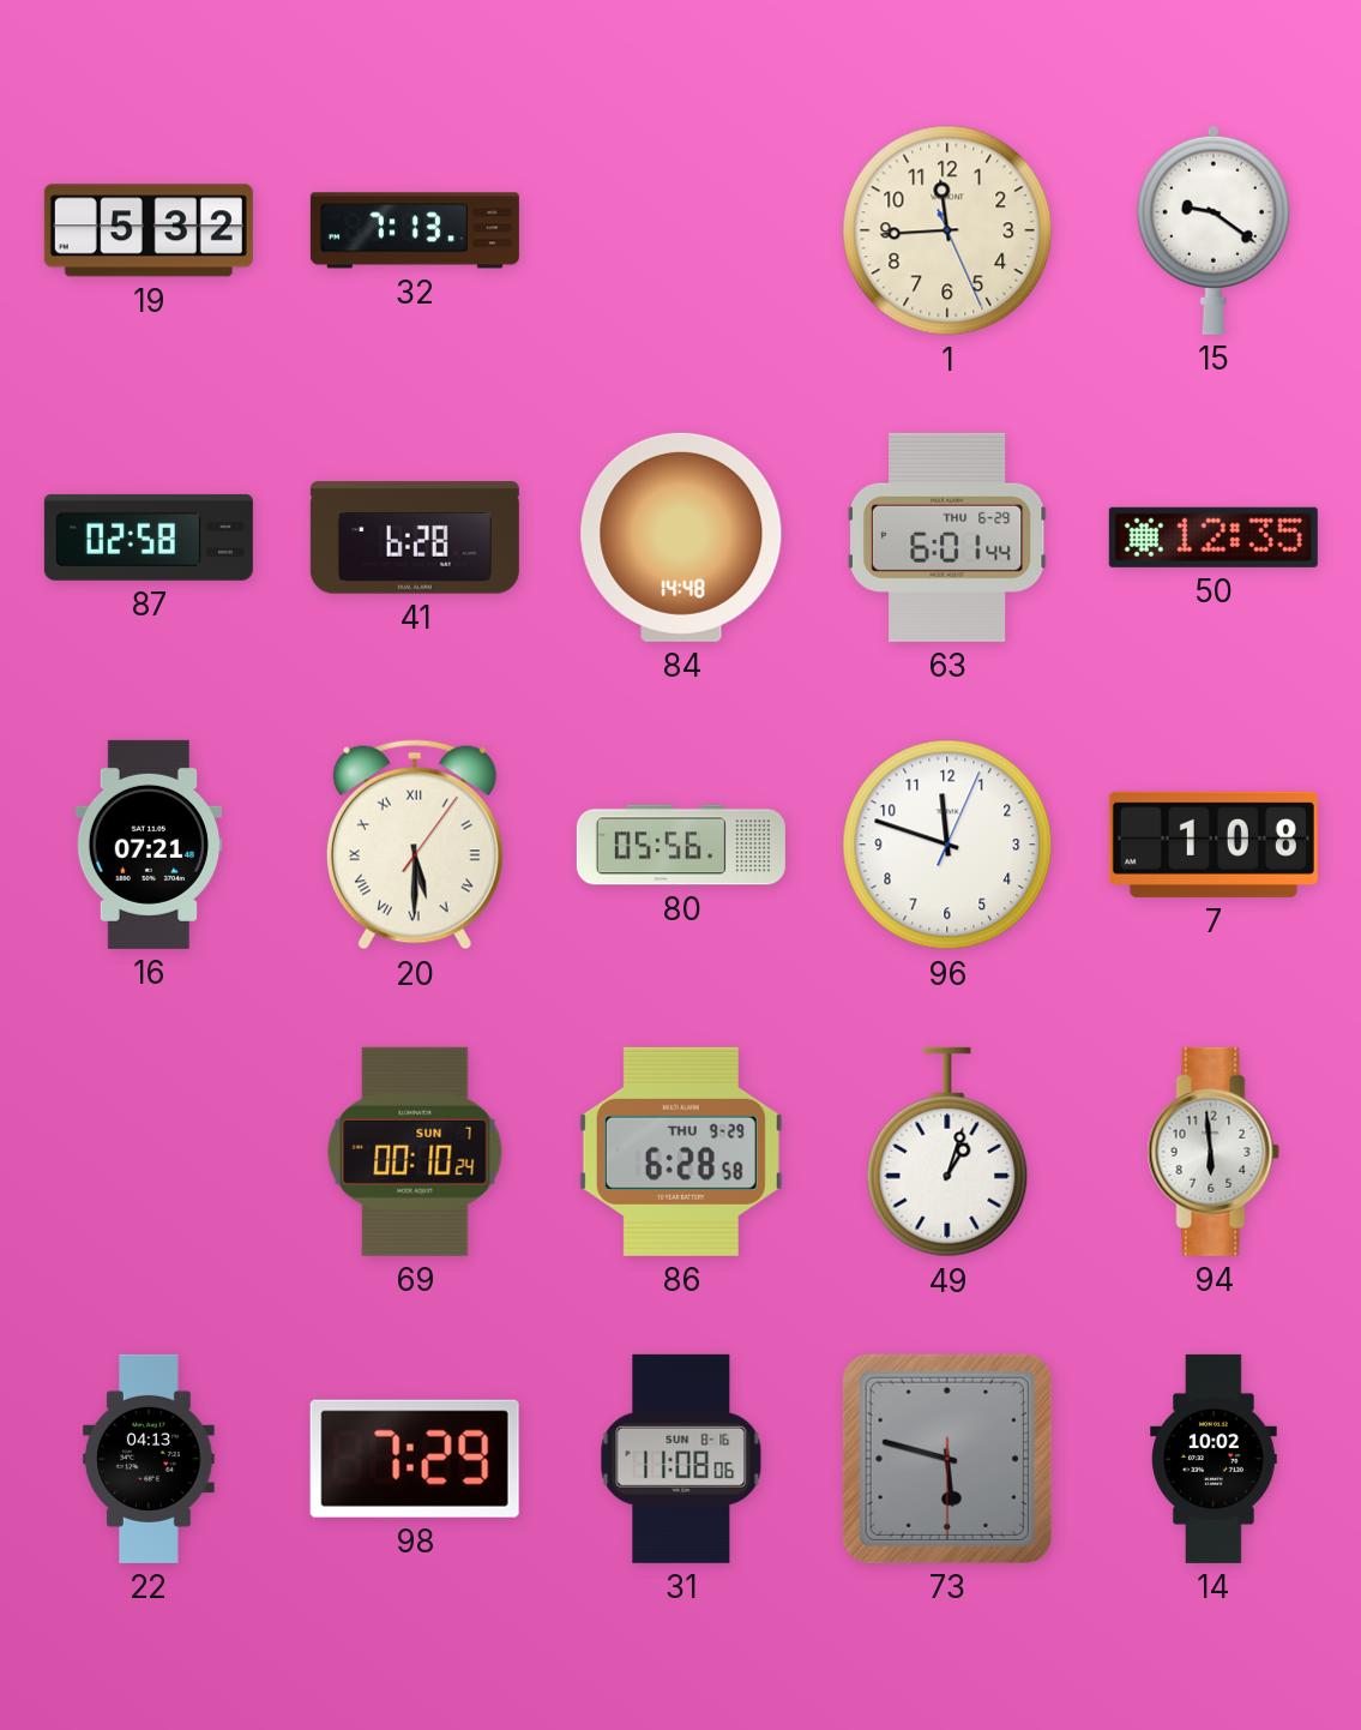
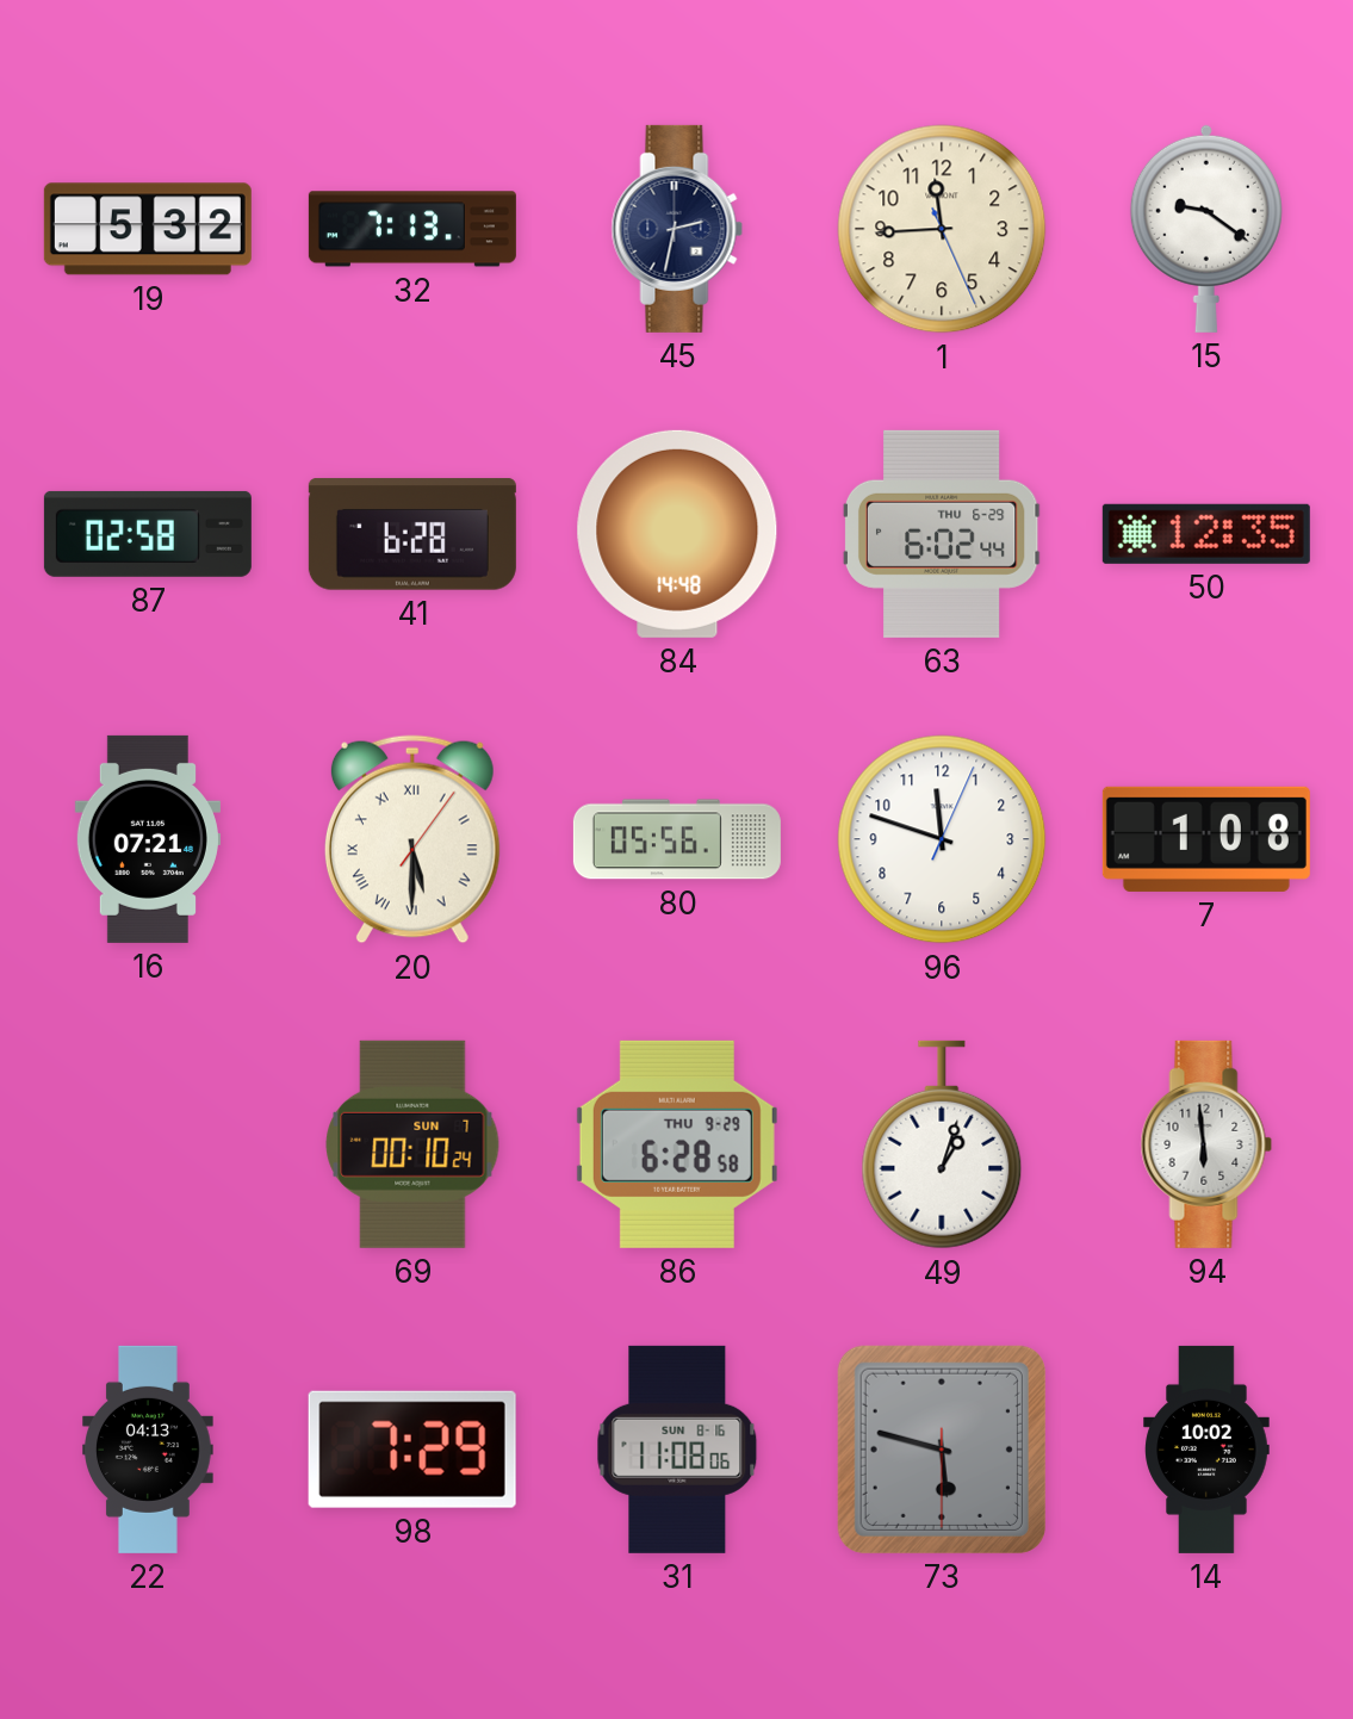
45: none -> 2:32 (677, 229)
63: 6:01 -> 6:02 (942, 534)
